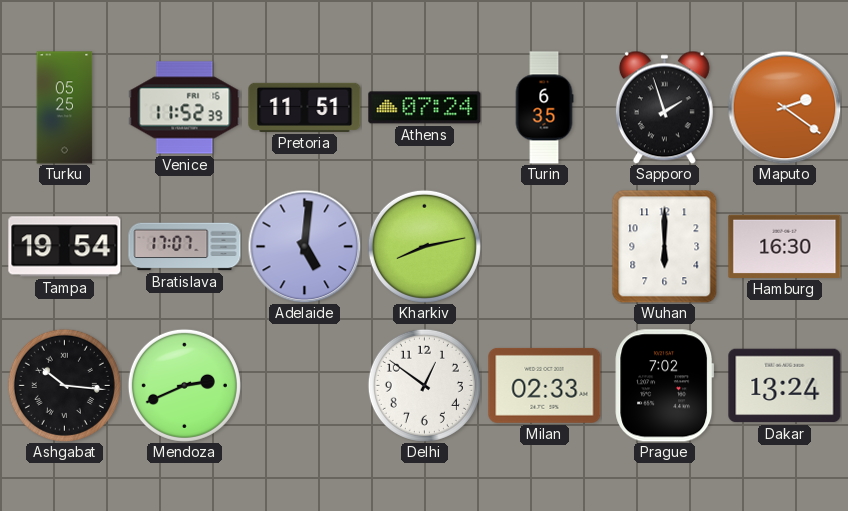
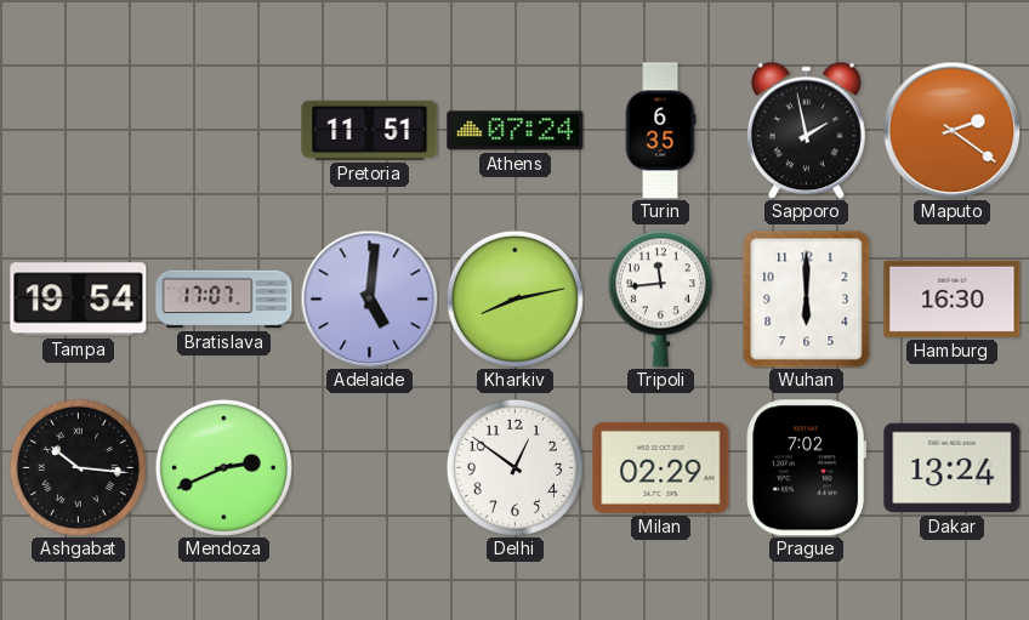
Turku: 05:25 -> none (65, 108)
Venice: 11:52 -> none (185, 108)
Sapporo: 1:57 -> 1:58 (806, 130)
Tripoli: none -> 11:44 (660, 298)
Milan: 02:33 -> 02:29 (661, 467)
